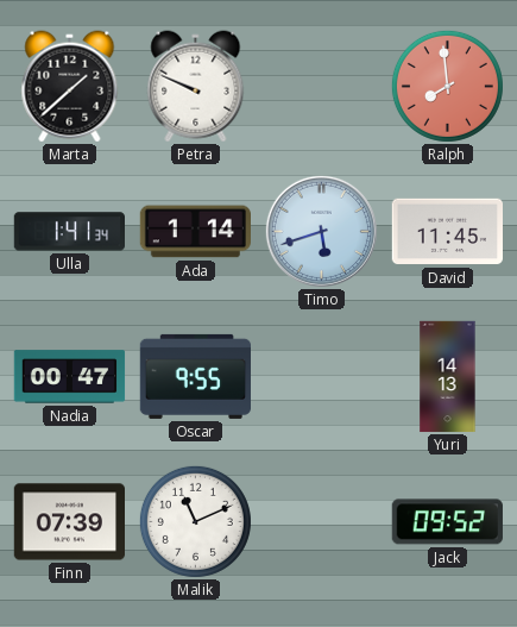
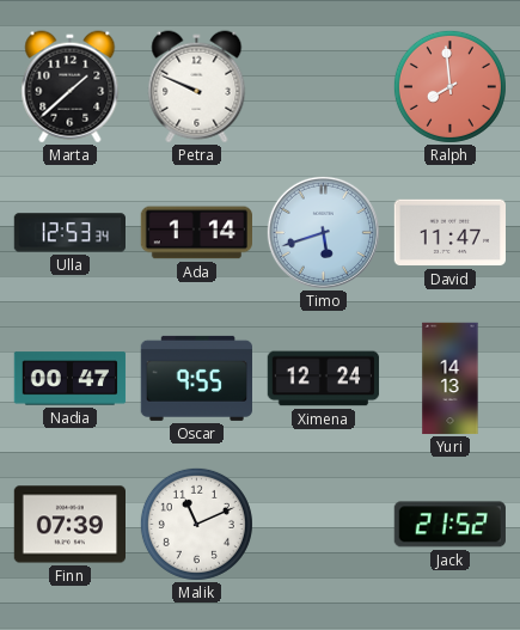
Ulla: 1:41 -> 12:53 (69, 233)
David: 11:45 -> 11:47 (449, 233)
Ximena: none -> 12:24 (324, 379)
Jack: 09:52 -> 21:52 (449, 525)
